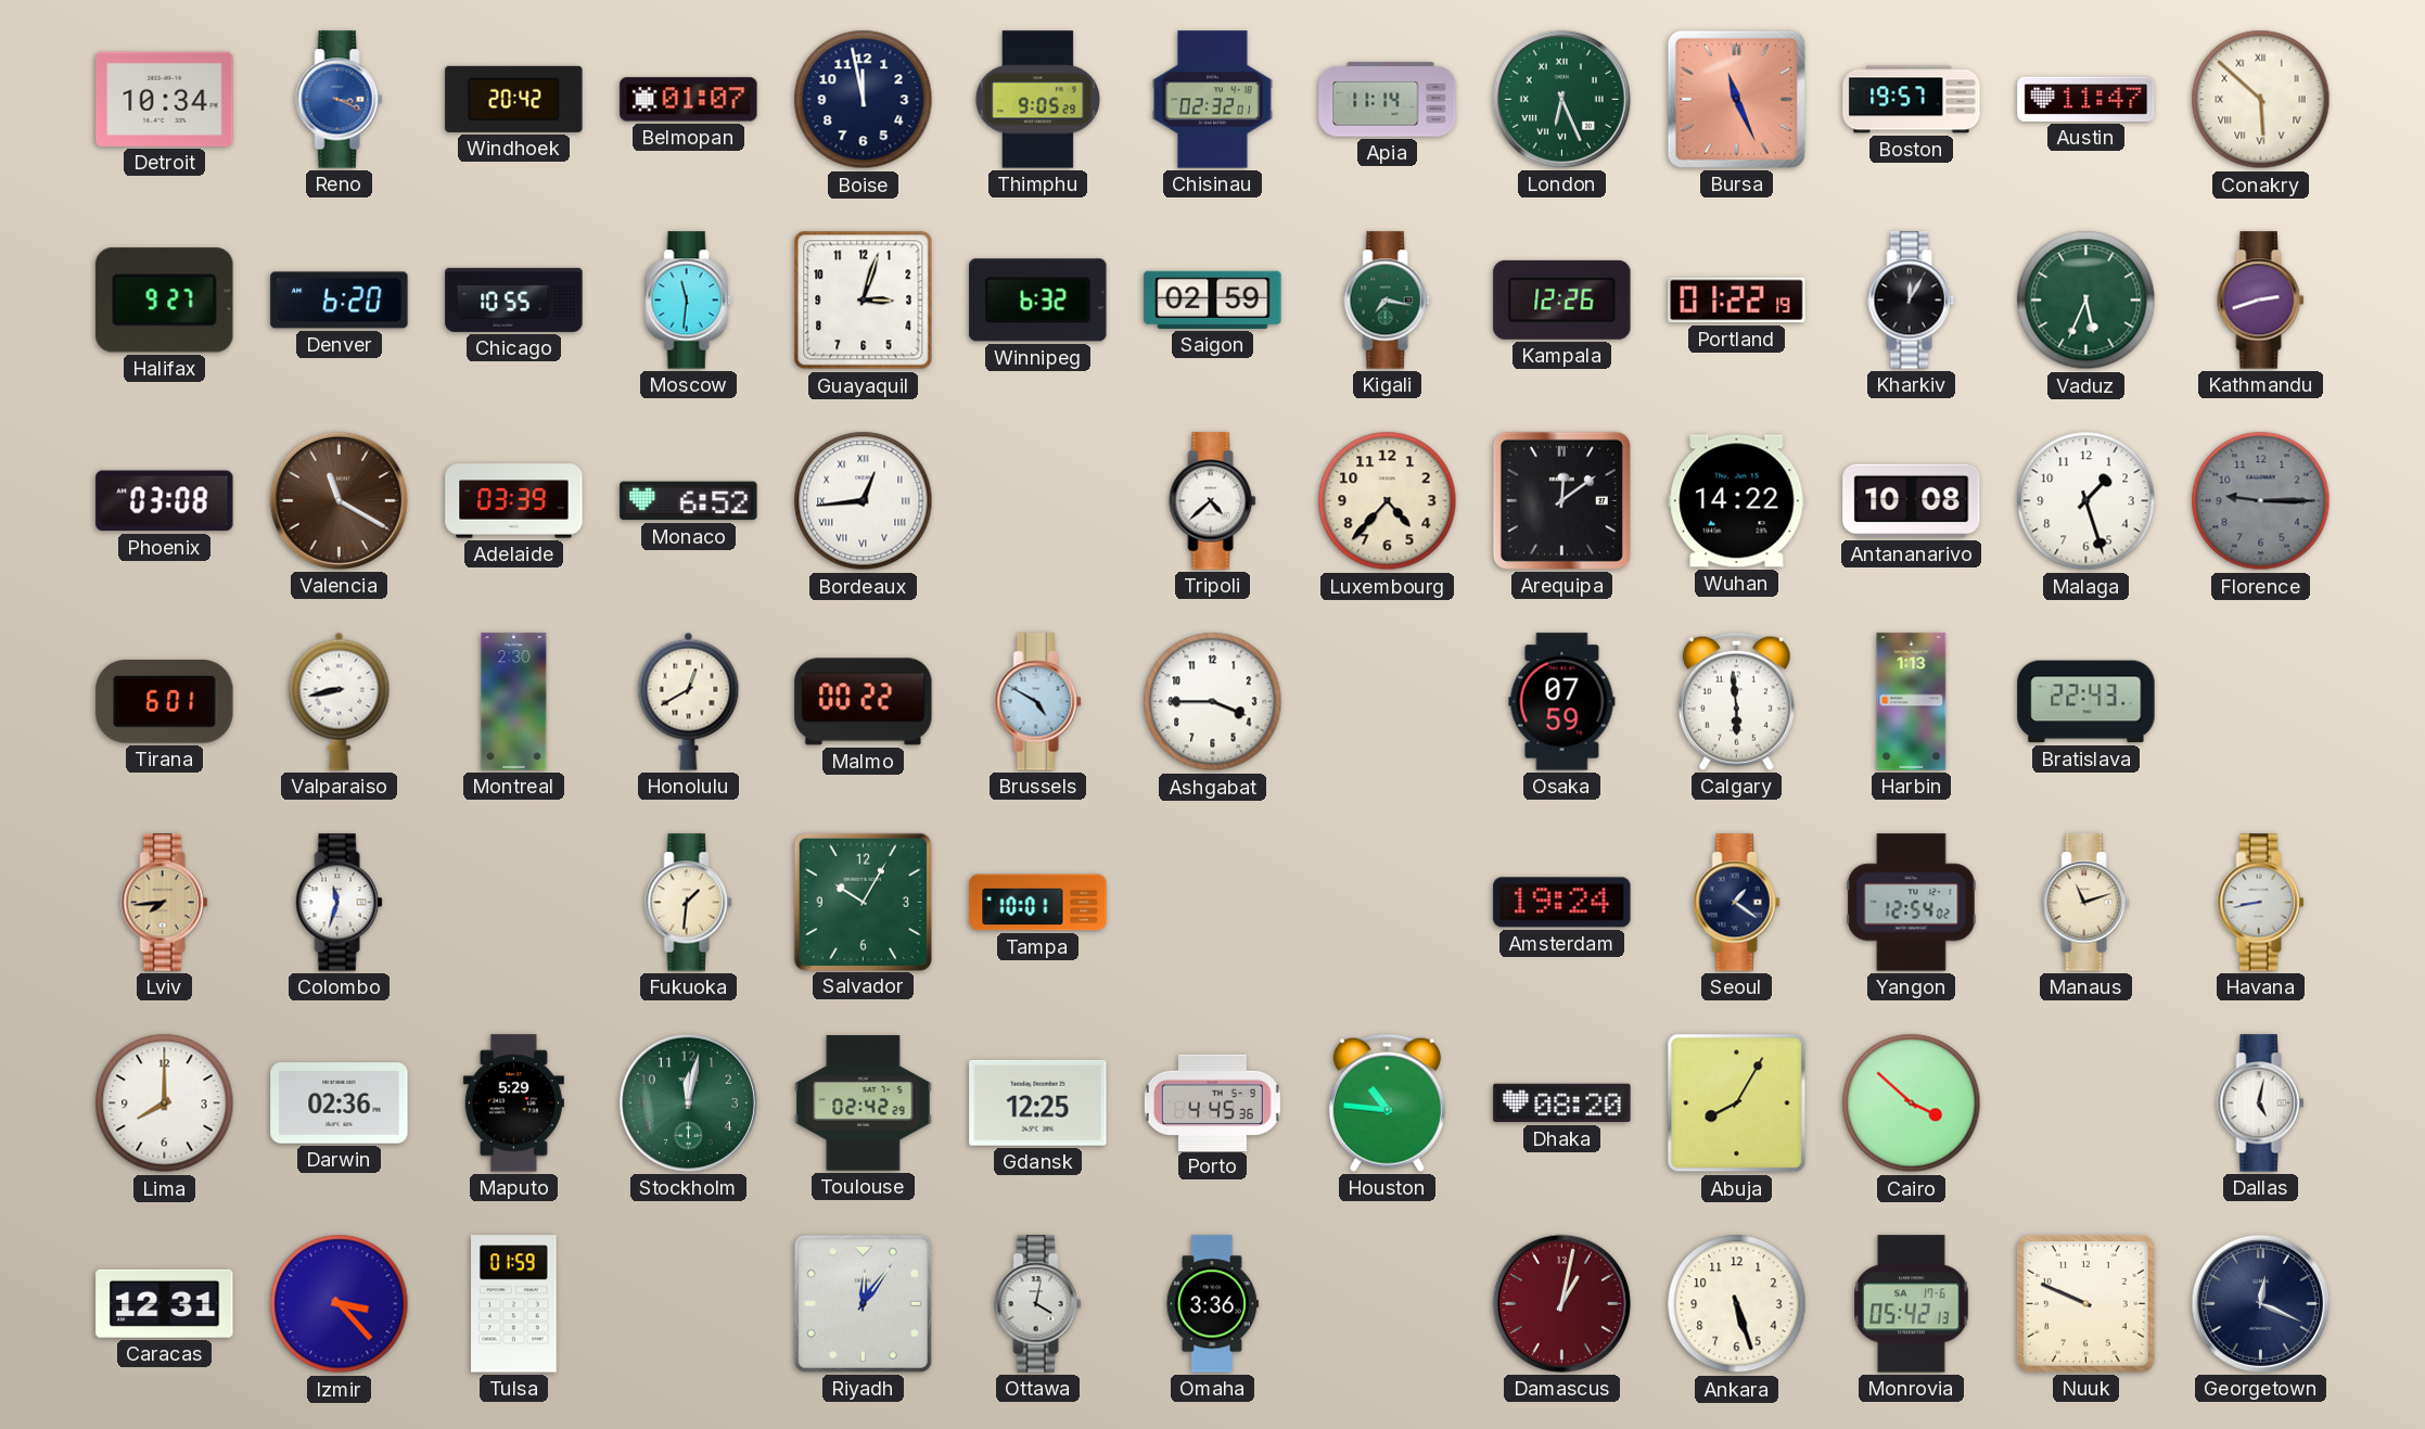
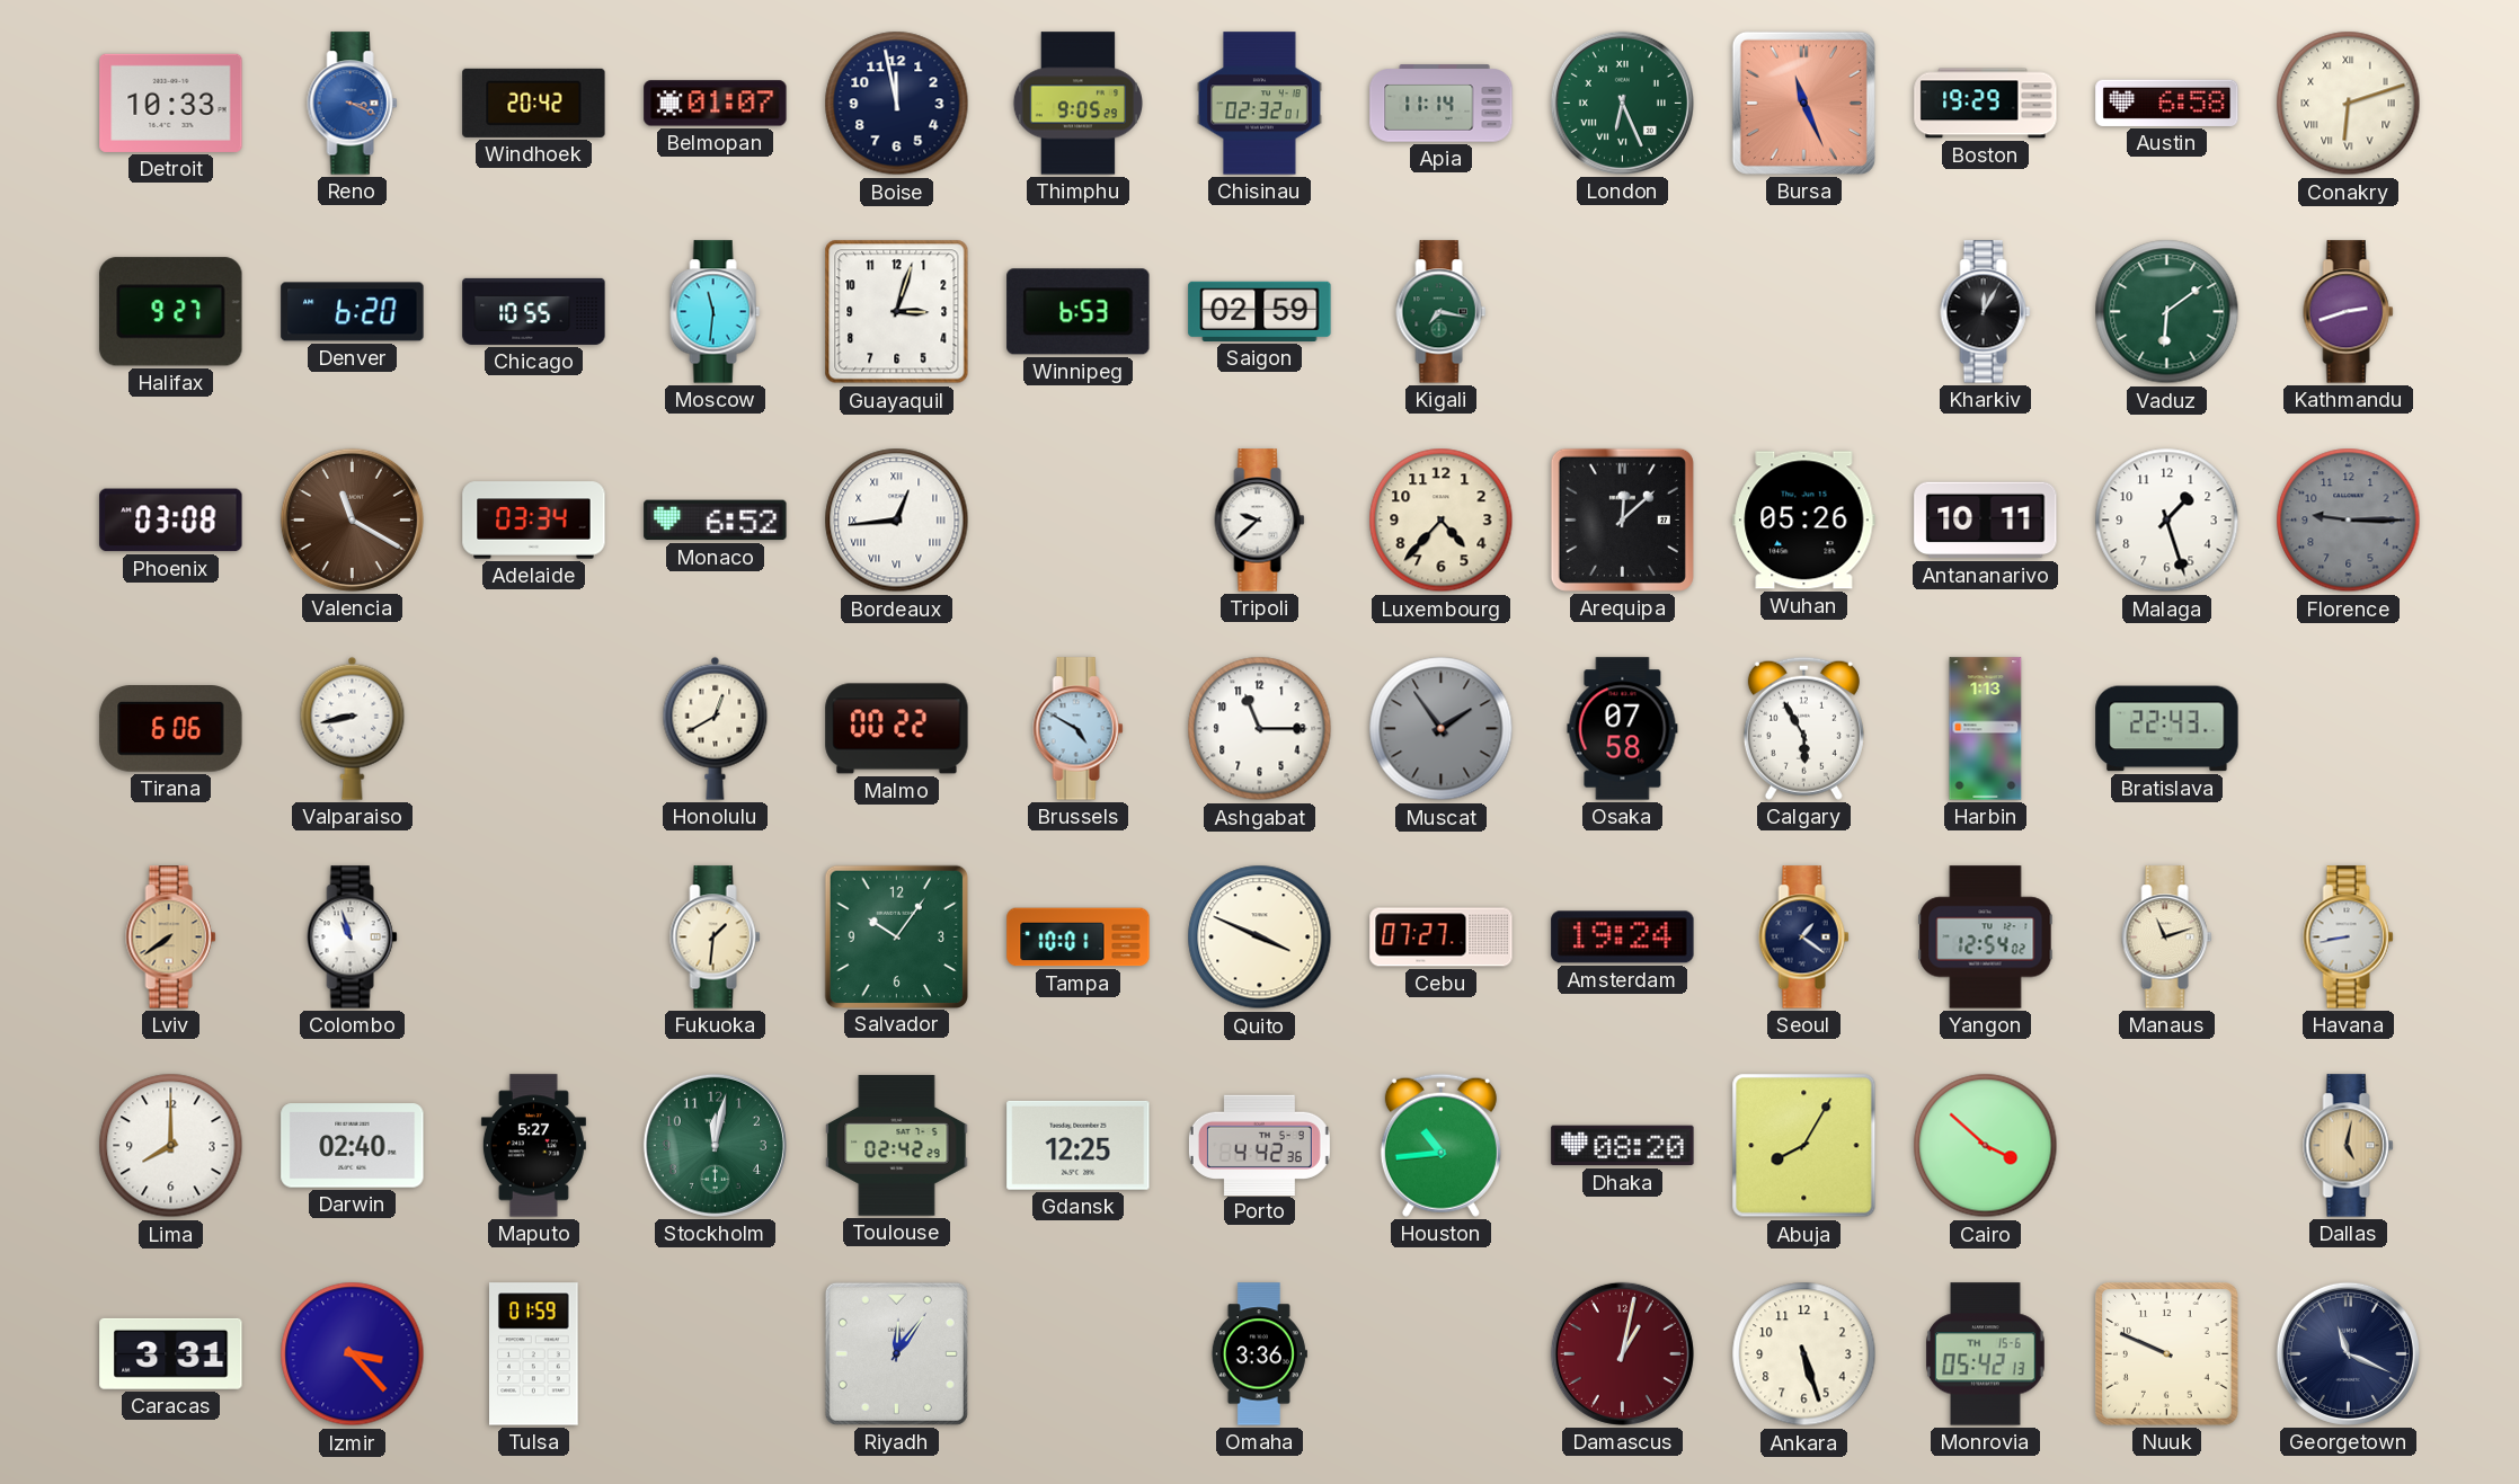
Detroit: 10:34 -> 10:33 (171, 103)
Boston: 19:57 -> 19:29 (1986, 104)
Austin: 11:47 -> 6:58 (2167, 103)
Conakry: 5:52 -> 6:12 (2349, 104)
Winnipeg: 6:32 -> 6:53 (1079, 312)
Kampala: 12:26 -> none (1562, 299)
Portland: 01:22 -> none (1737, 301)
Vaduz: 5:34 -> 6:09 (2167, 312)
Adelaide: 03:39 -> 03:34 (534, 521)
Tripoli: 4:38 -> 9:38 (1260, 521)
Arequipa: 12:09 -> 12:08 (1622, 519)
Wuhan: 14:22 -> 05:26 (1804, 521)
Antananarivo: 10:08 -> 10:11 (1986, 521)
Tirana: 6:01 -> 6:06 (171, 729)
Montreal: 2:30 -> none (514, 702)
Ashgabat: 3:45 -> 11:15 (1260, 729)
Muscat: none -> 1:54 (1442, 729)
Osaka: 07:59 -> 07:58 (1623, 729)
Calgary: 5:59 -> 5:55 (1803, 728)
Lviv: 7:44 -> 7:39 (171, 938)
Colombo: 11:33 -> 10:57 (353, 938)
Salvador: 10:05 -> 10:06 (896, 936)
Quito: none -> 3:49 (1260, 938)
Cebu: none -> 07:27 (1442, 938)
Darwin: 02:36 -> 02:40 (353, 1146)
Maputo: 5:29 -> 5:27 (533, 1146)
Porto: 4:45 -> 4:42 (1259, 1145)
Houston: 10:46 -> 10:44 (1440, 1145)
Dallas dial: white -> champagne (2349, 1146)
Caracas: 12:31 -> 3:31 (171, 1353)
Ottawa: 4:02 -> none (1038, 1304)
Monrovia date: SA 17-6 -> TH 15-6 (1986, 1354)
Georgetown: 12:19 -> 11:19 (2348, 1353)
